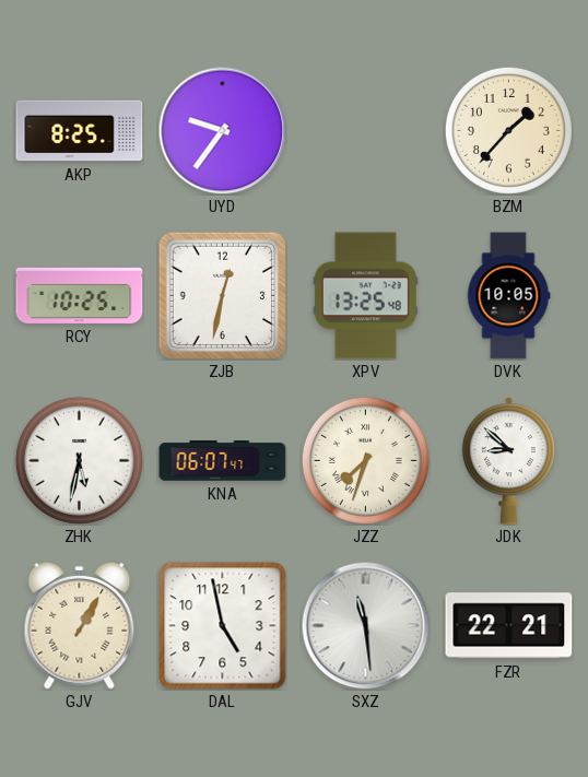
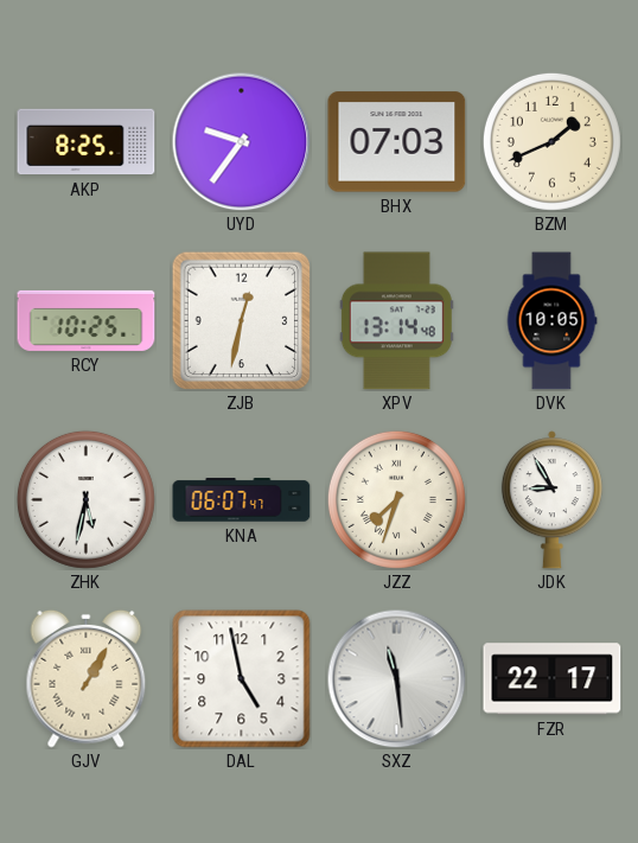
BHX: none -> 07:03 (397, 142)
BZM: 1:37 -> 1:41 (551, 141)
XPV: 13:25 -> 13:14 (396, 321)
JDK: 8:52 -> 8:55 (551, 500)
FZR: 22:21 -> 22:17 (553, 679)
